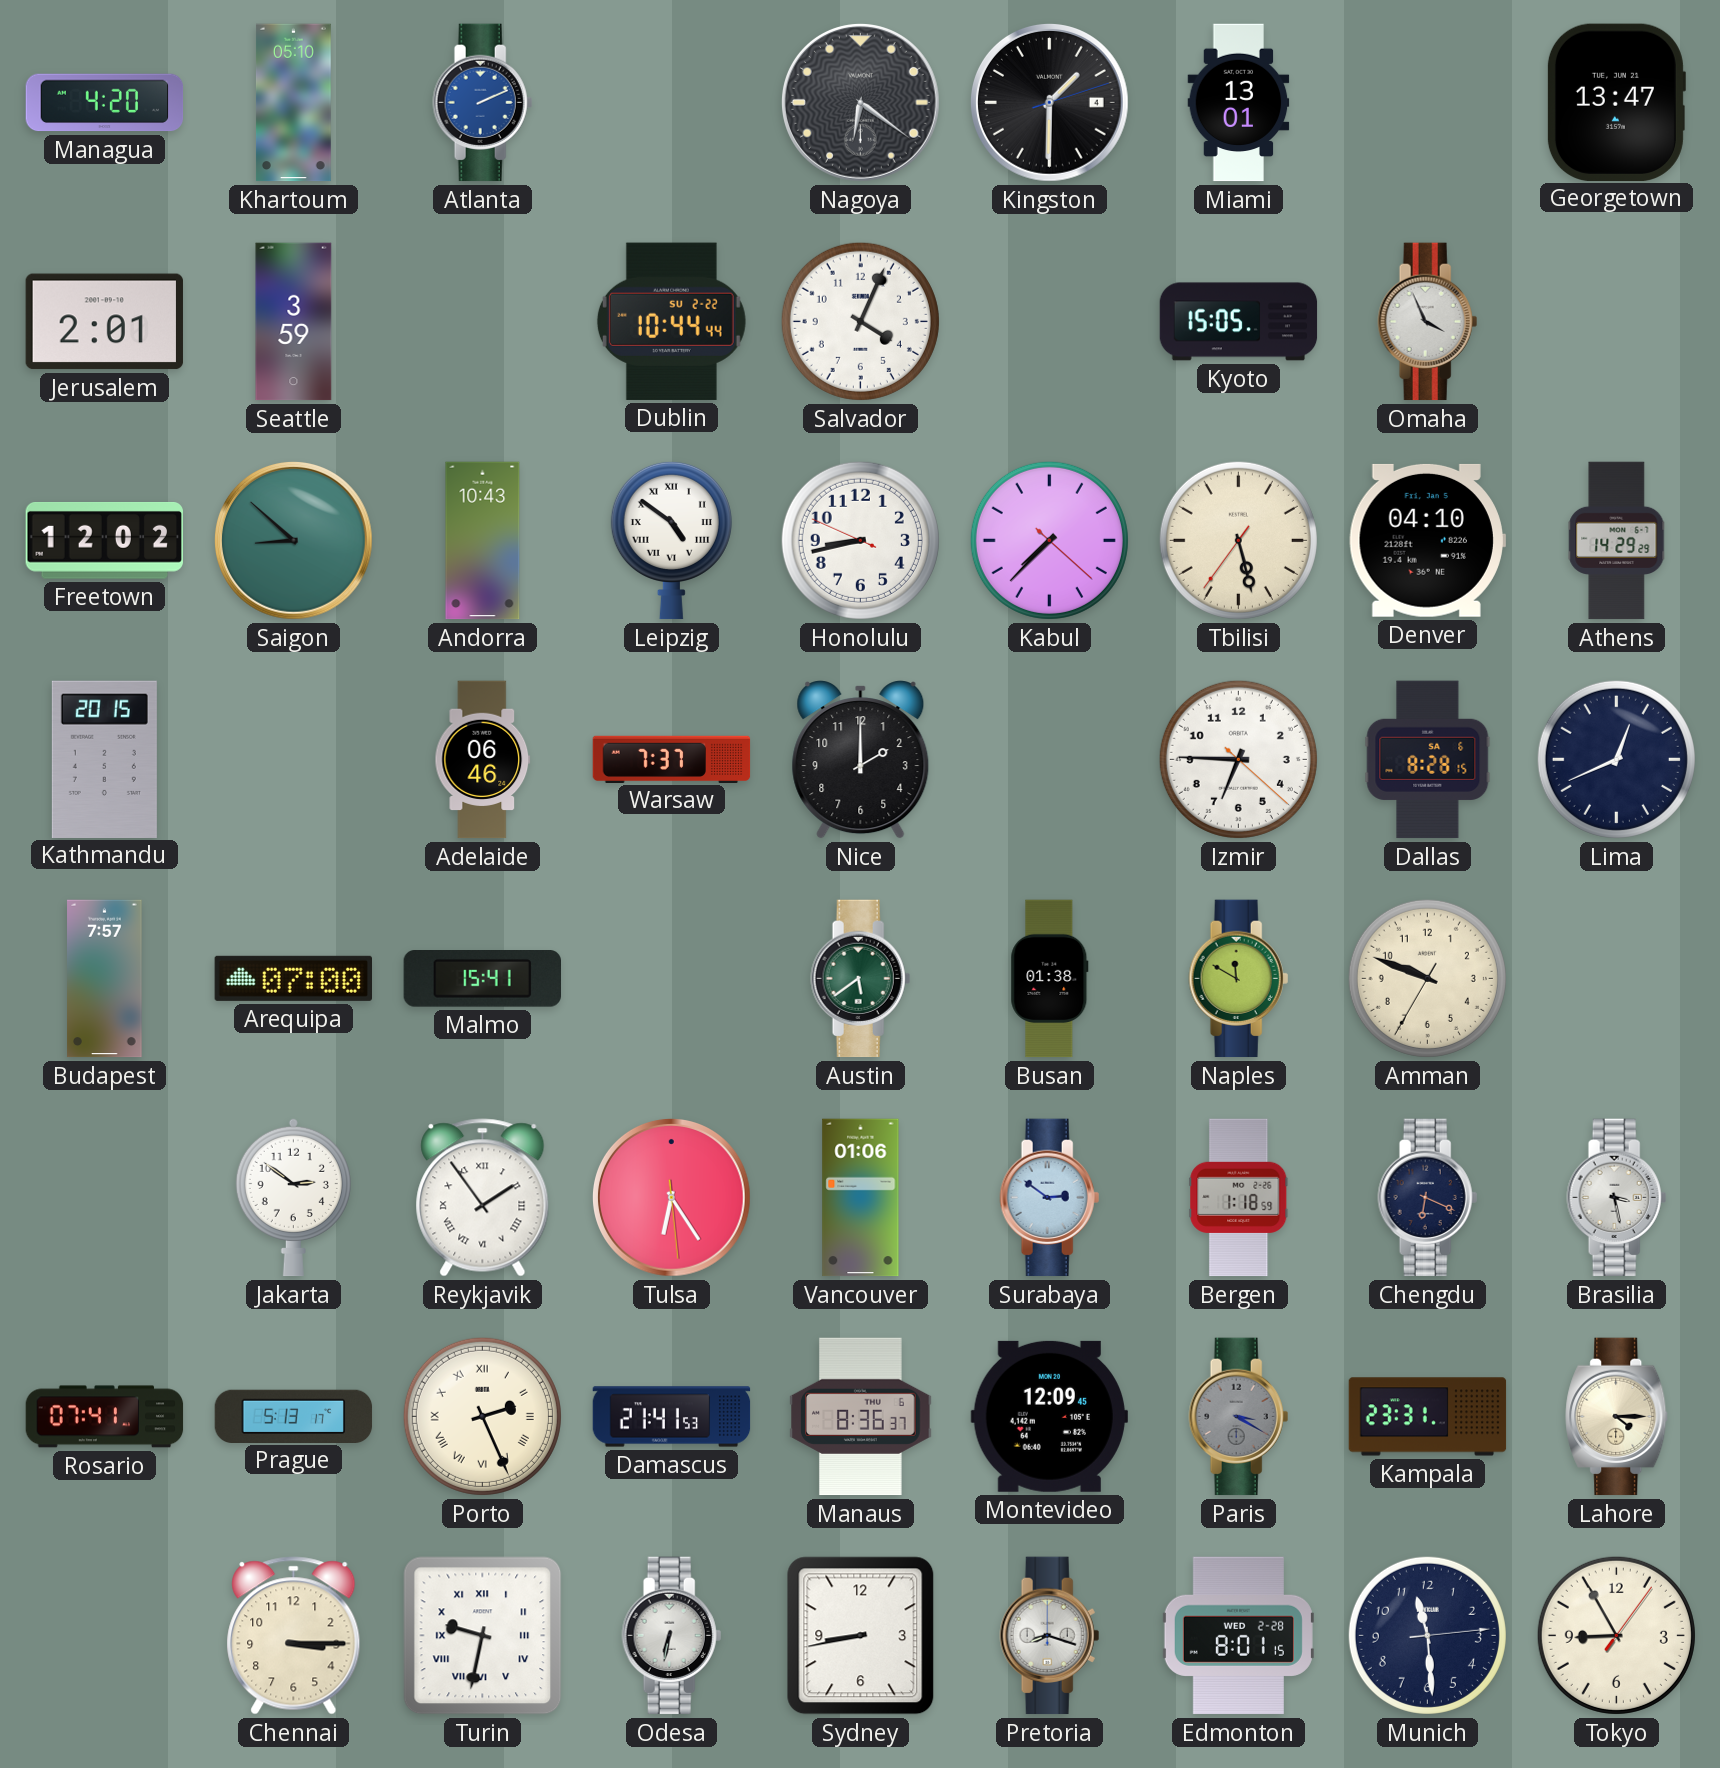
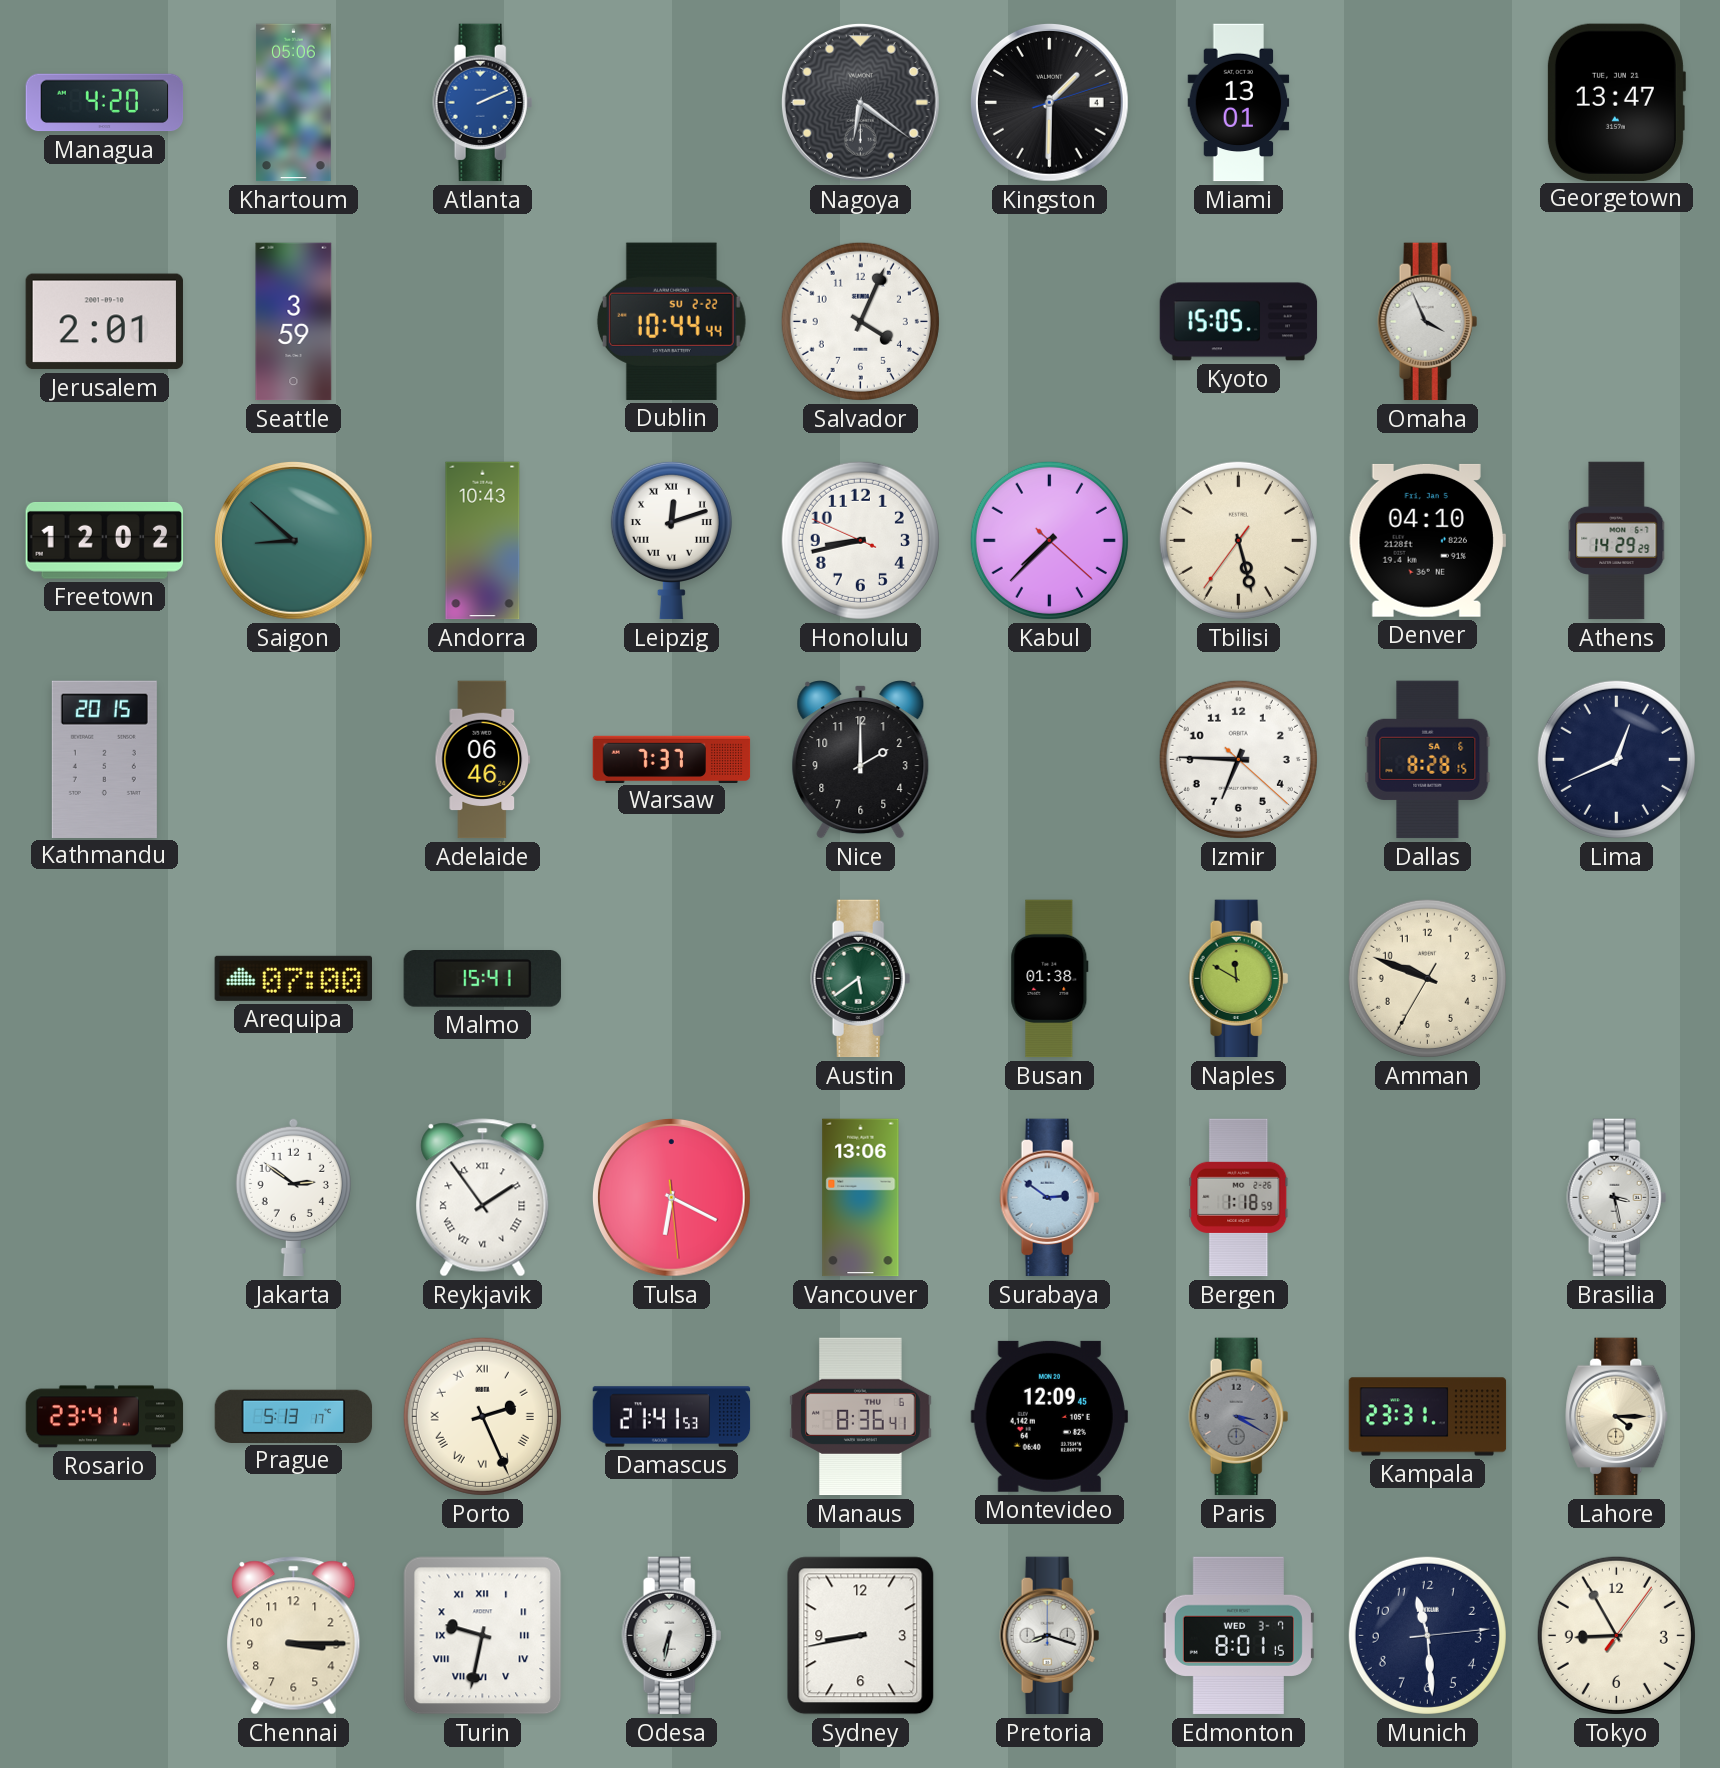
Khartoum: 05:10 -> 05:06 (293, 103)
Leipzig: 4:51 -> 12:12 (671, 540)
Budapest: 7:57 -> none (105, 979)
Tulsa: 6:24 -> 6:19 (671, 1197)
Vancouver: 01:06 -> 13:06 (861, 1198)
Chengdu: 6:19 -> none (1428, 1198)
Rosario: 07:41 -> 23:41 (105, 1417)
Manaus: 8:36:37 -> 8:36:41 (861, 1417)
Edmonton date: WED 2-28 -> WED 3-7 (1238, 1636)
